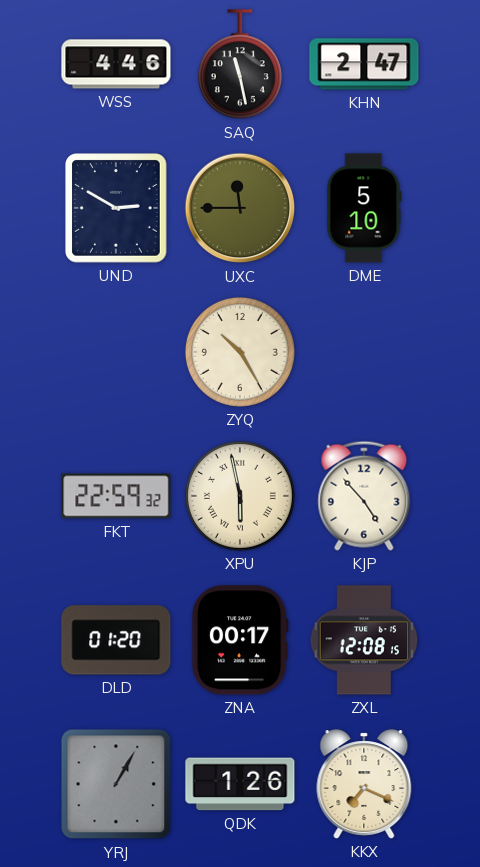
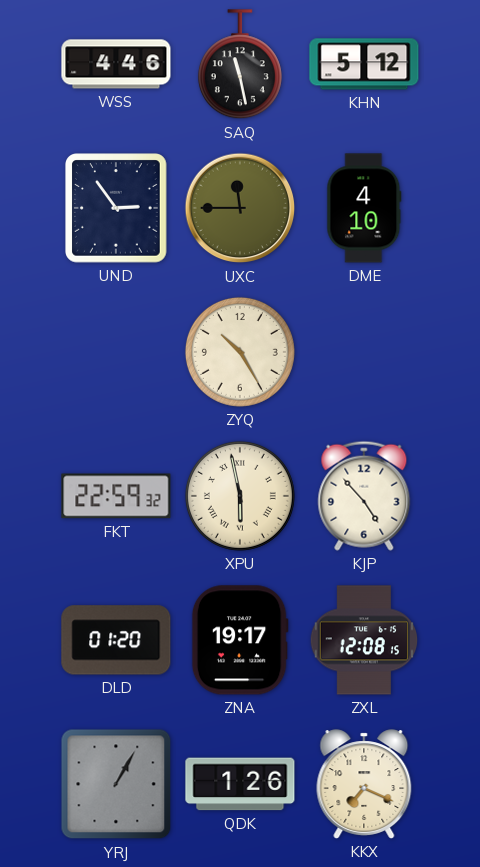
KHN: 2:47 -> 5:12 (364, 64)
UND: 2:50 -> 2:54 (117, 208)
DME: 5:10 -> 4:10 (364, 208)
ZNA: 00:17 -> 19:17 (240, 640)
